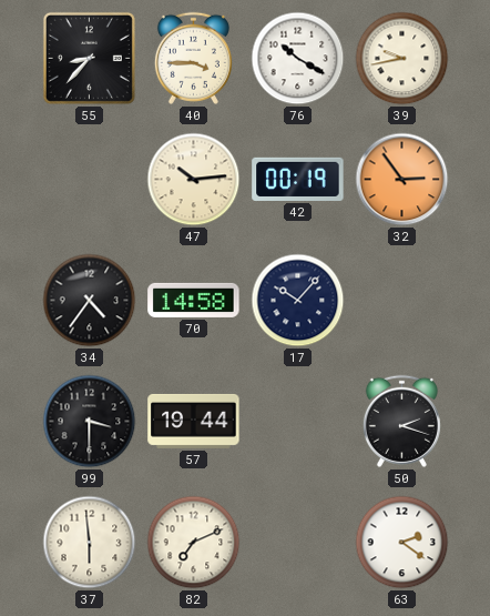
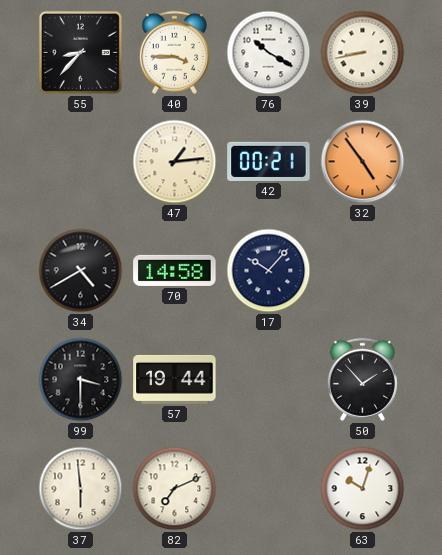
39: 9:43 -> 8:43 (363, 53)
47: 10:14 -> 1:14 (175, 162)
42: 00:19 -> 00:21 (269, 161)
32: 2:54 -> 4:54 (363, 162)
34: 4:36 -> 4:40 (81, 271)
50: 2:18 -> 1:53 (362, 379)
63: 2:21 -> 10:03 (363, 489)
